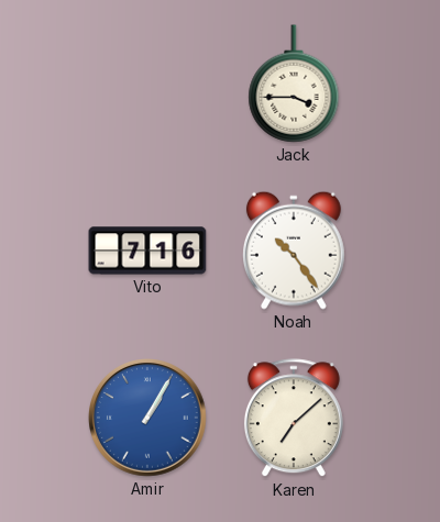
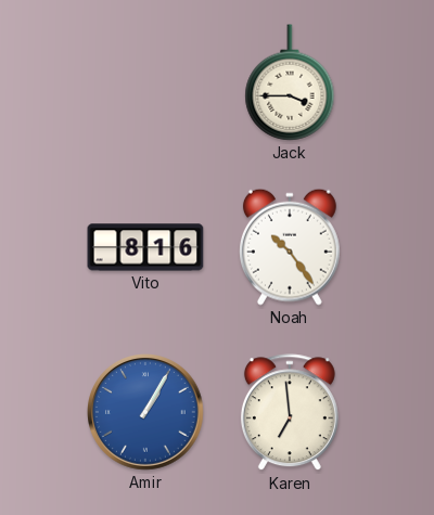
Vito: 7:16 -> 8:16 (145, 247)
Karen: 7:08 -> 6:59 (290, 413)
